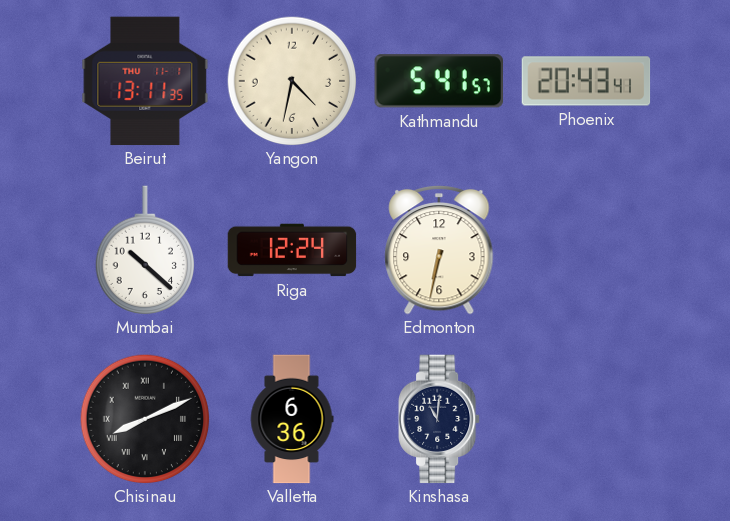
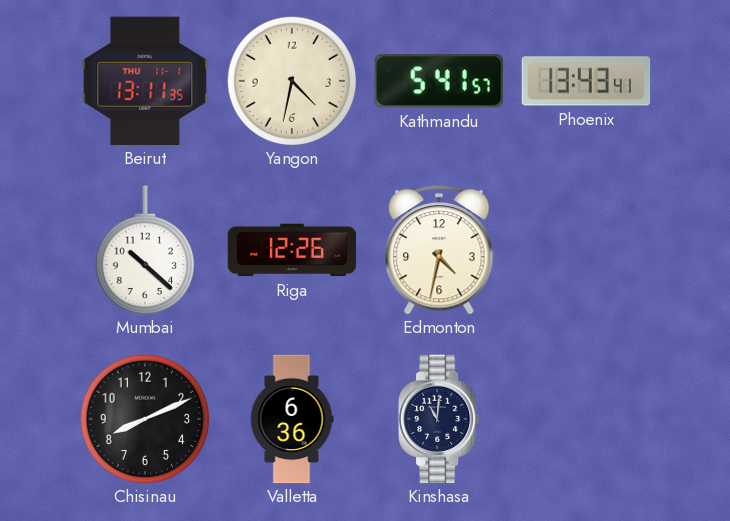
Phoenix: 20:43 -> 13:43 (586, 81)
Riga: 12:24 -> 12:26 (292, 250)
Edmonton: 6:32 -> 4:32 (439, 250)
Chisinau numerals: Roman -> Arabic (145, 419)
